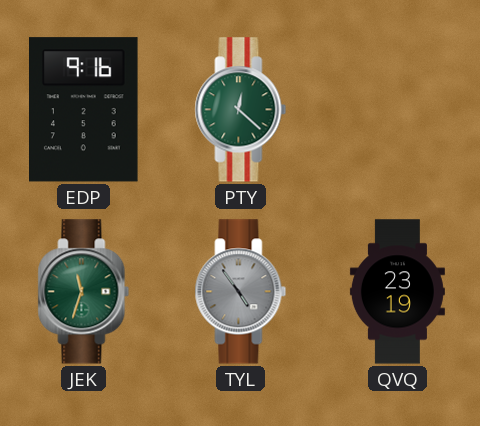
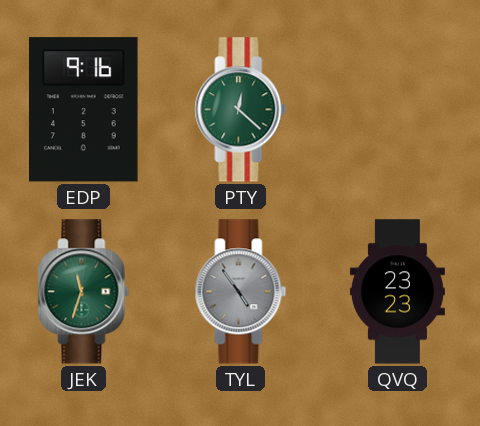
QVQ: 23:19 -> 23:23 (397, 292)
